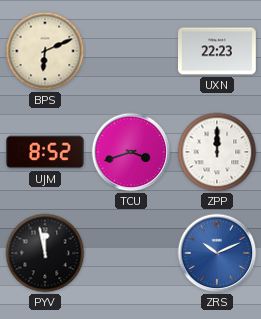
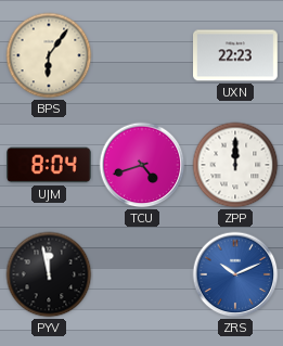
BPS: 6:11 -> 6:06 (49, 55)
UJM: 8:52 -> 8:04 (50, 165)
TCU: 3:42 -> 4:42 (142, 165)
